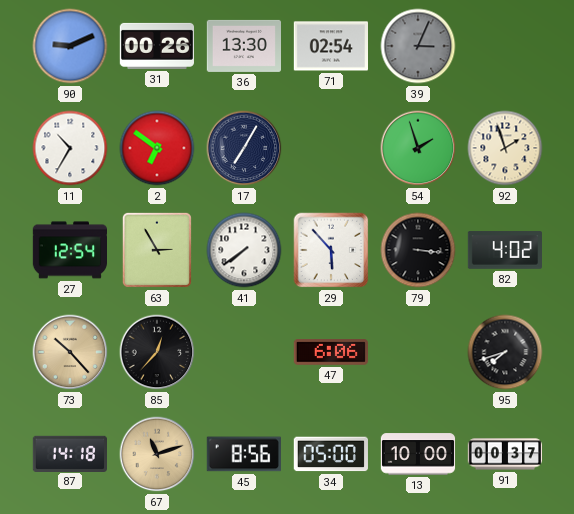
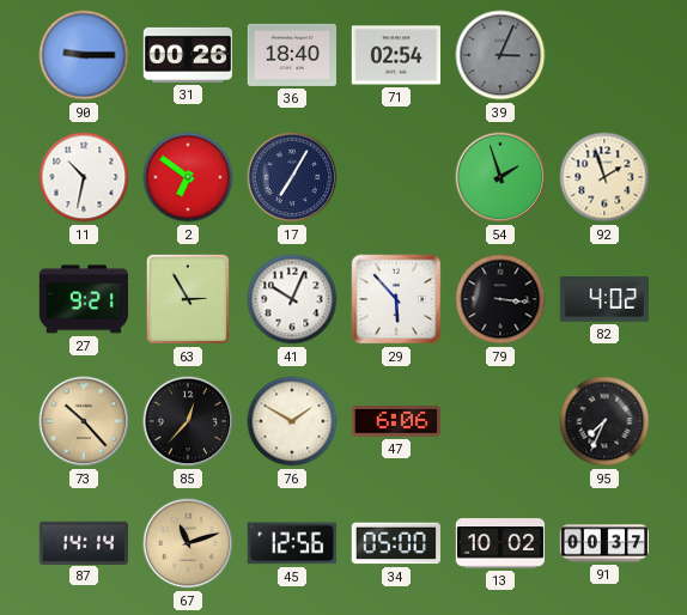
90: 9:11 -> 9:15 (84, 55)
36: 13:30 -> 18:40 (291, 55)
11: 10:35 -> 10:32 (84, 177)
27: 12:54 -> 9:21 (83, 299)
41: 7:39 -> 10:04 (292, 299)
76: none -> 1:50 (292, 421)
95: 7:42 -> 7:34 (604, 421)
87: 14:18 -> 14:14 (83, 542)
45: 8:56 -> 12:56 (292, 543)
13: 10:00 -> 10:02 (500, 543)
